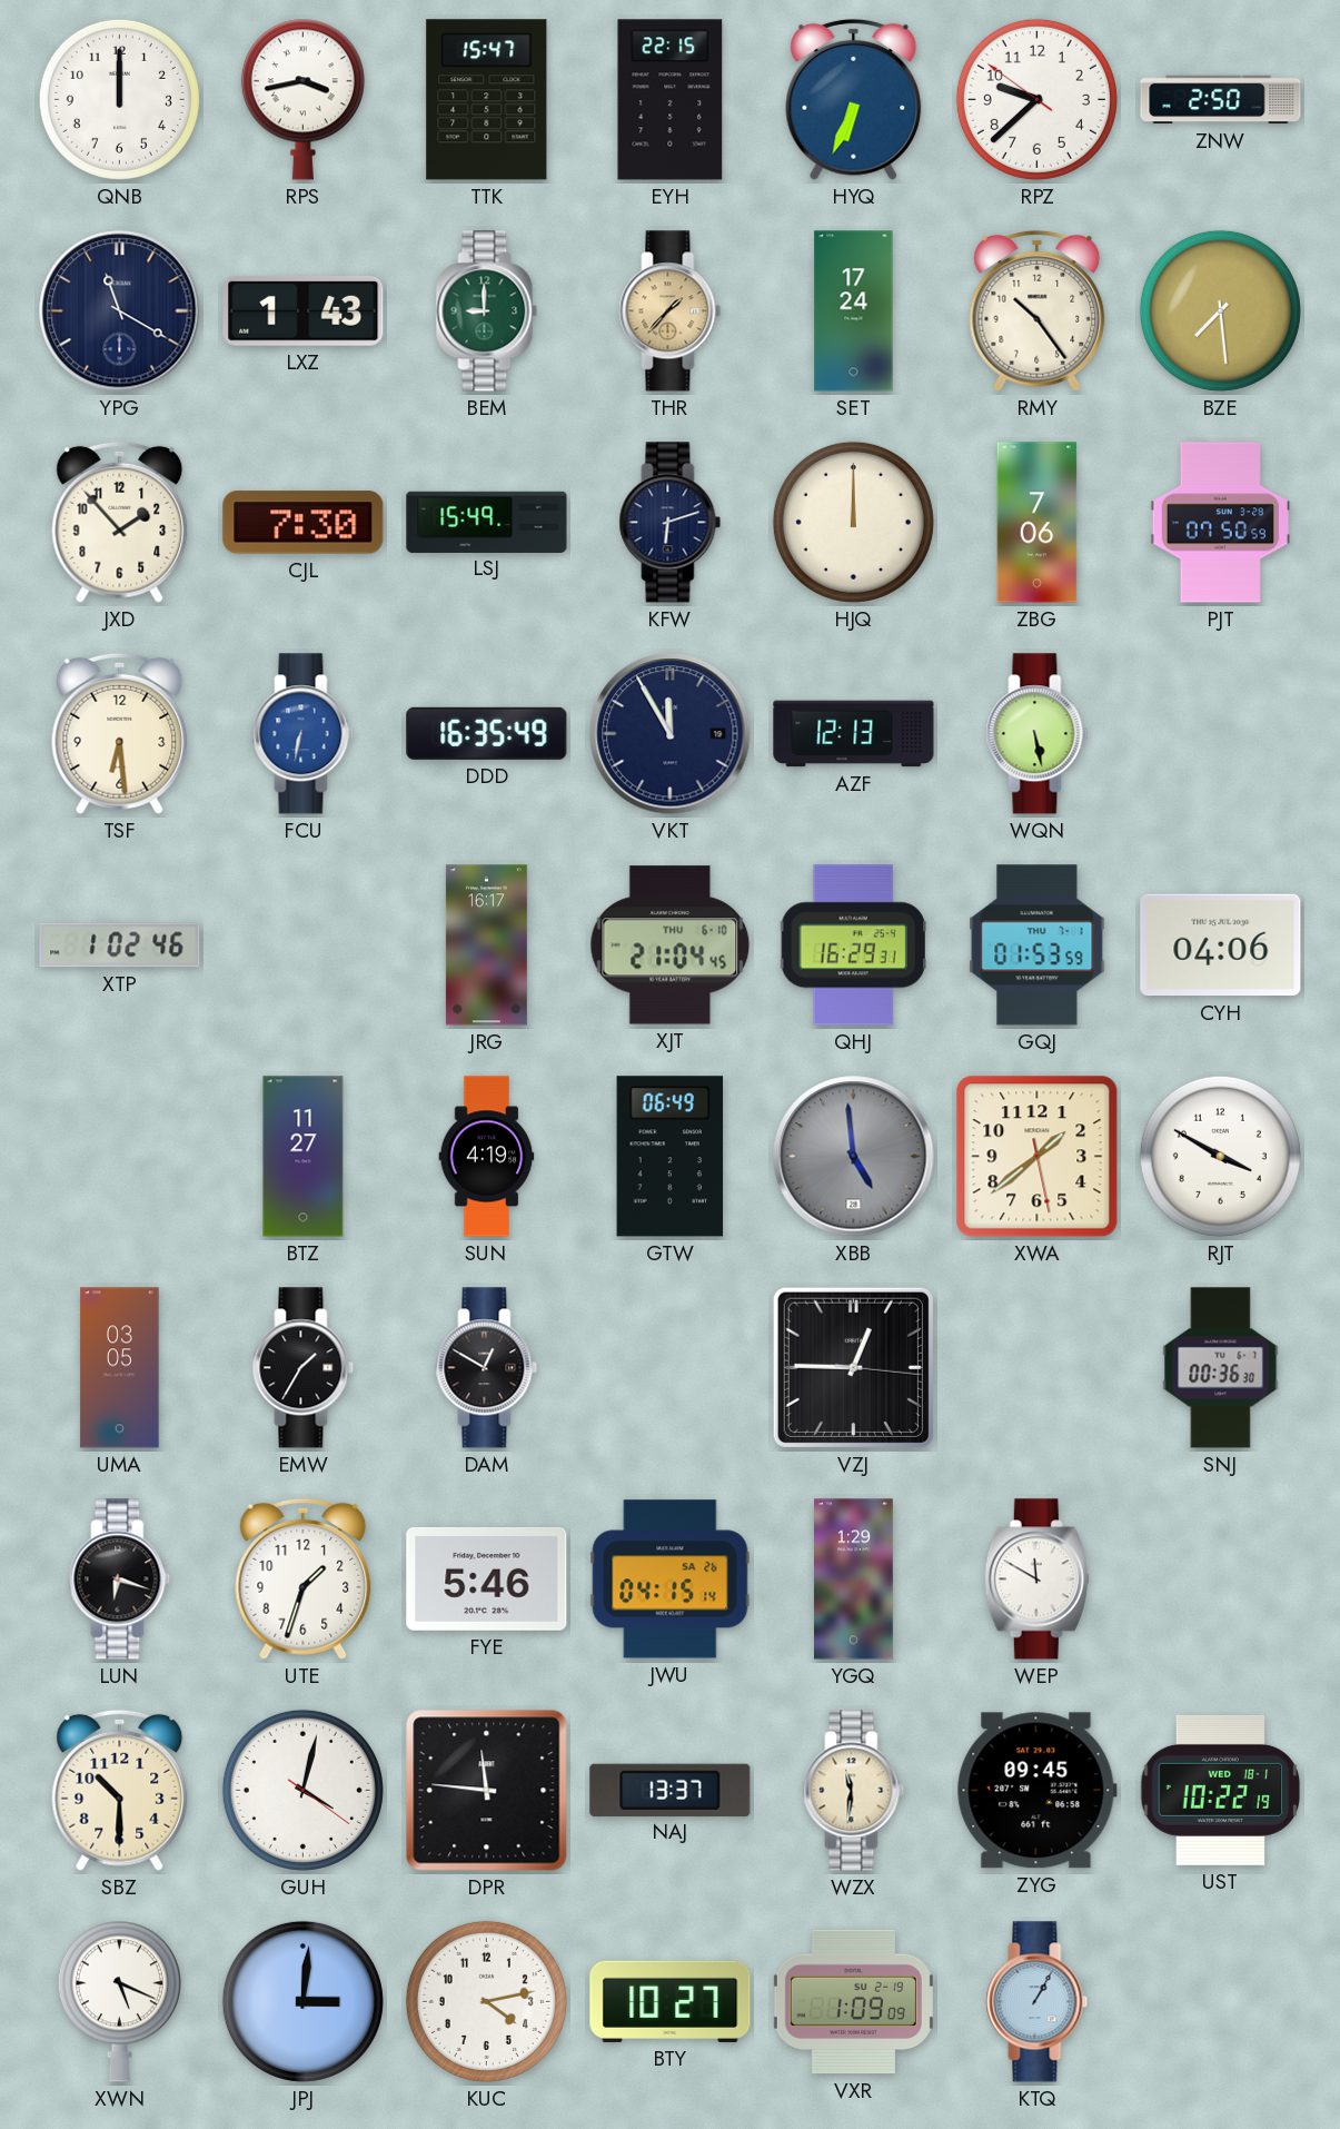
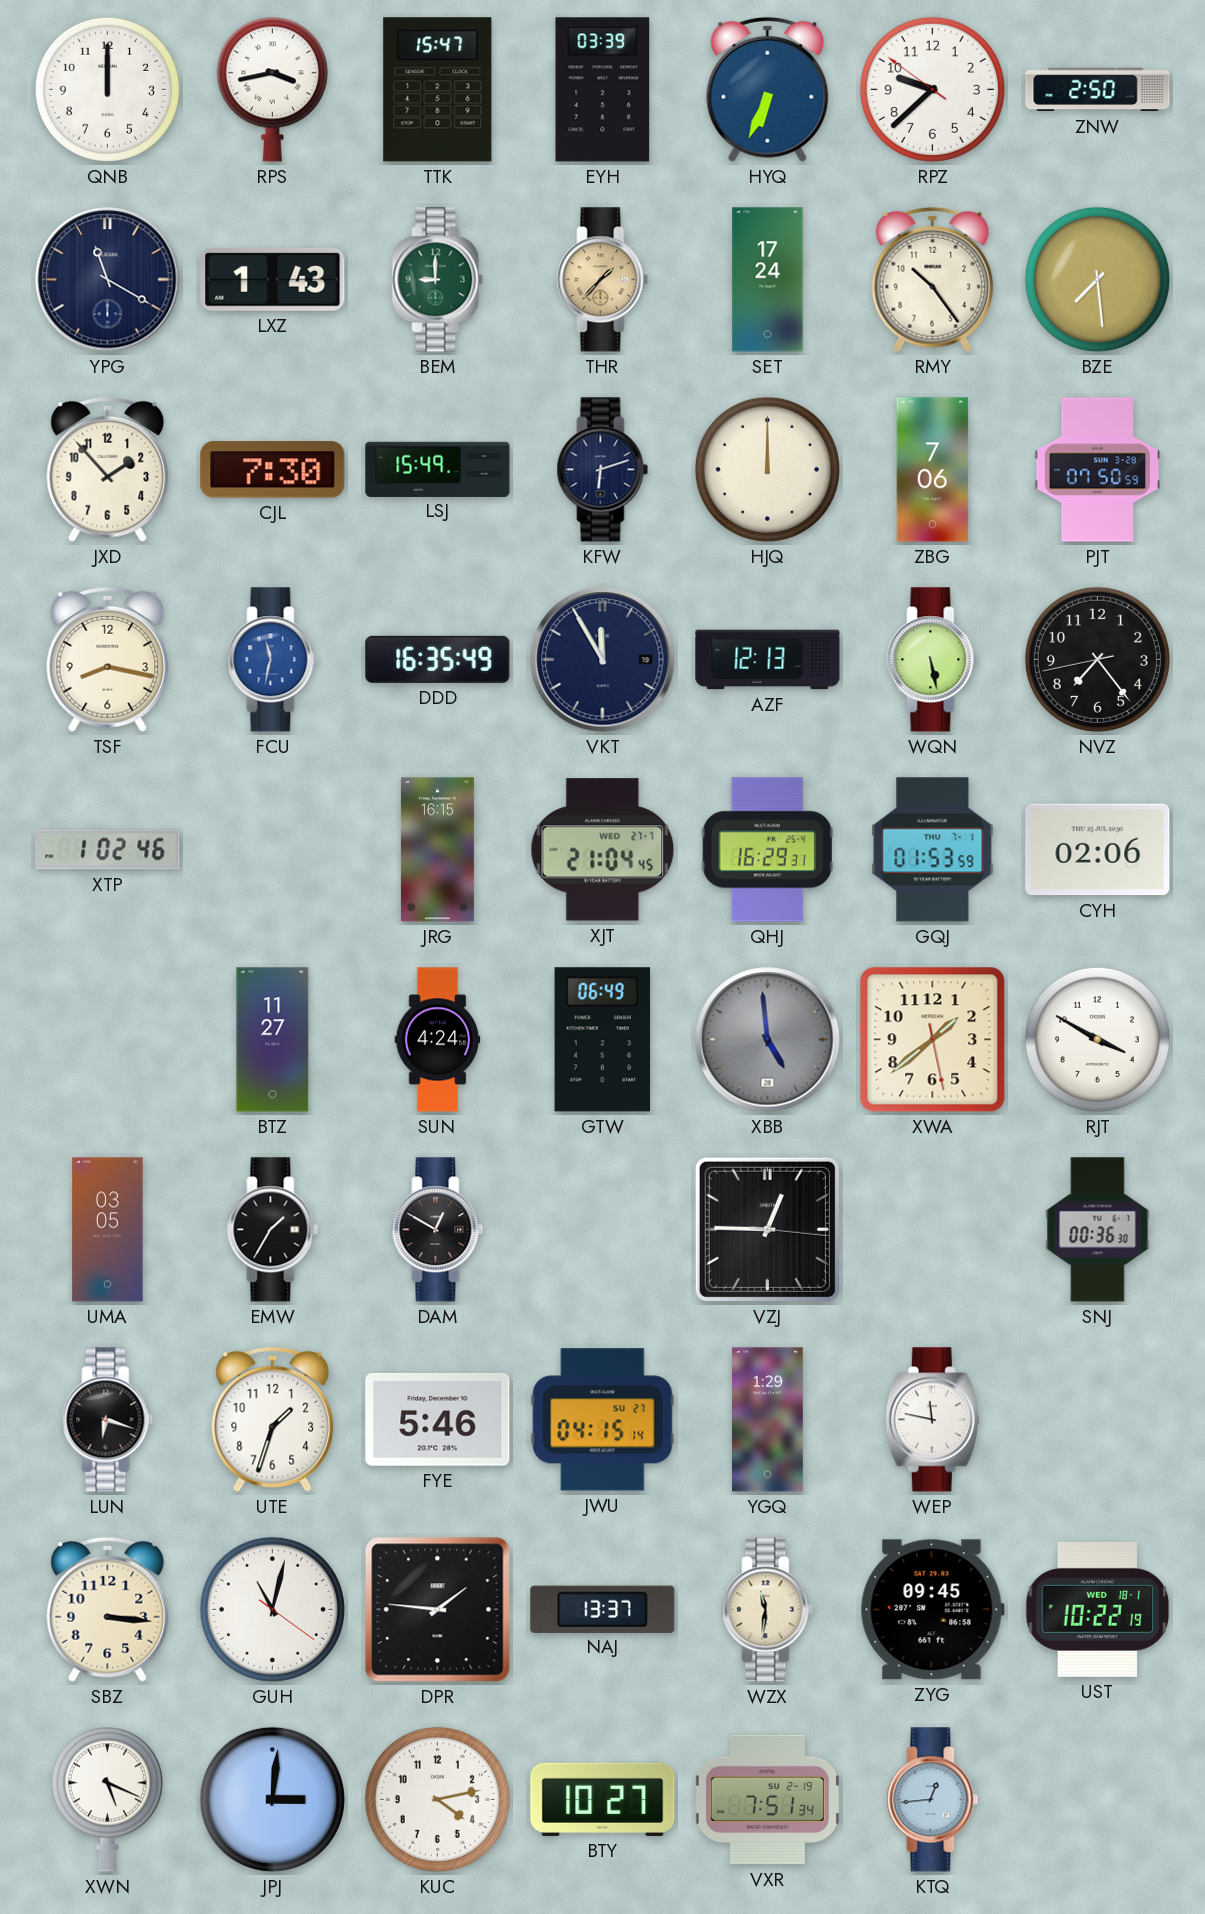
EYH: 22:15 -> 03:39 (603, 90)
TSF: 6:29 -> 8:17 (108, 659)
FCU: 6:32 -> 11:32 (273, 660)
NVZ: none -> 7:23 (1097, 659)
JRG: 16:17 -> 16:15 (437, 850)
XJT date: THU 6-10 -> WED 27-7 (603, 850)
CYH: 04:06 -> 02:06 (1098, 850)
SUN: 4:19 -> 4:24 (438, 1040)
JWU date: SA 26 -> SU 27 (603, 1420)
WEP: 11:50 -> 11:47 (932, 1420)
SBZ: 10:30 -> 3:16 (108, 1609)
GUH: 4:02 -> 11:02 (272, 1609)
DPR: 11:46 -> 1:46 (438, 1610)
VXR: 1:09 -> 7:51 (767, 1800)
KTQ: 1:05 -> 12:44 (933, 1800)
